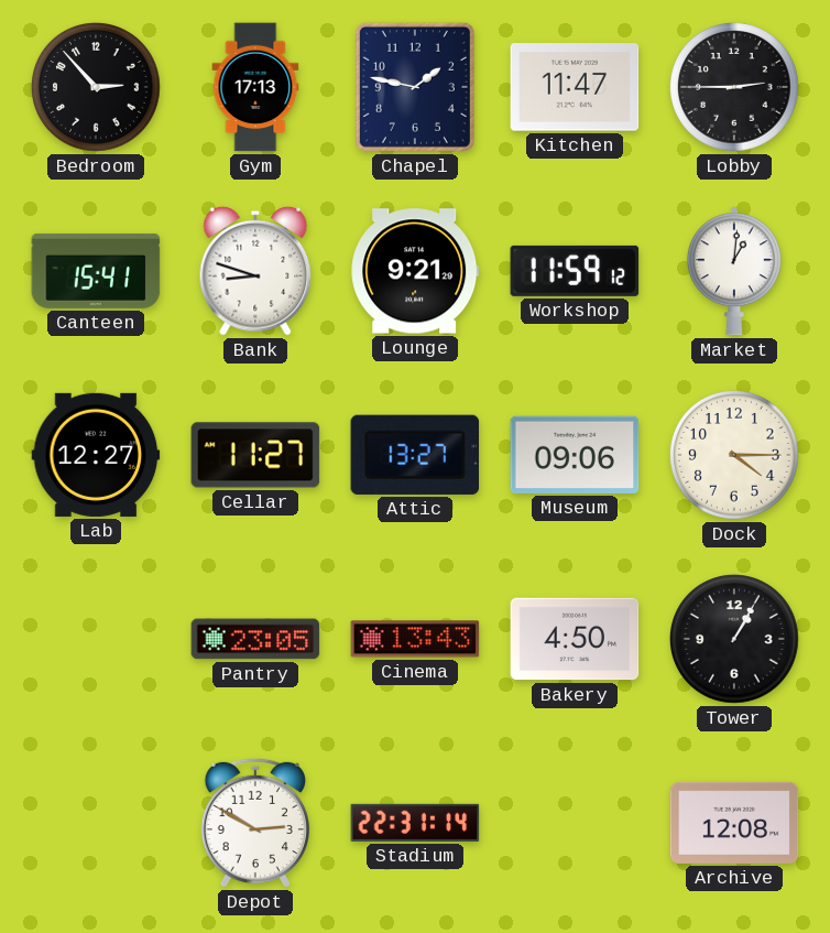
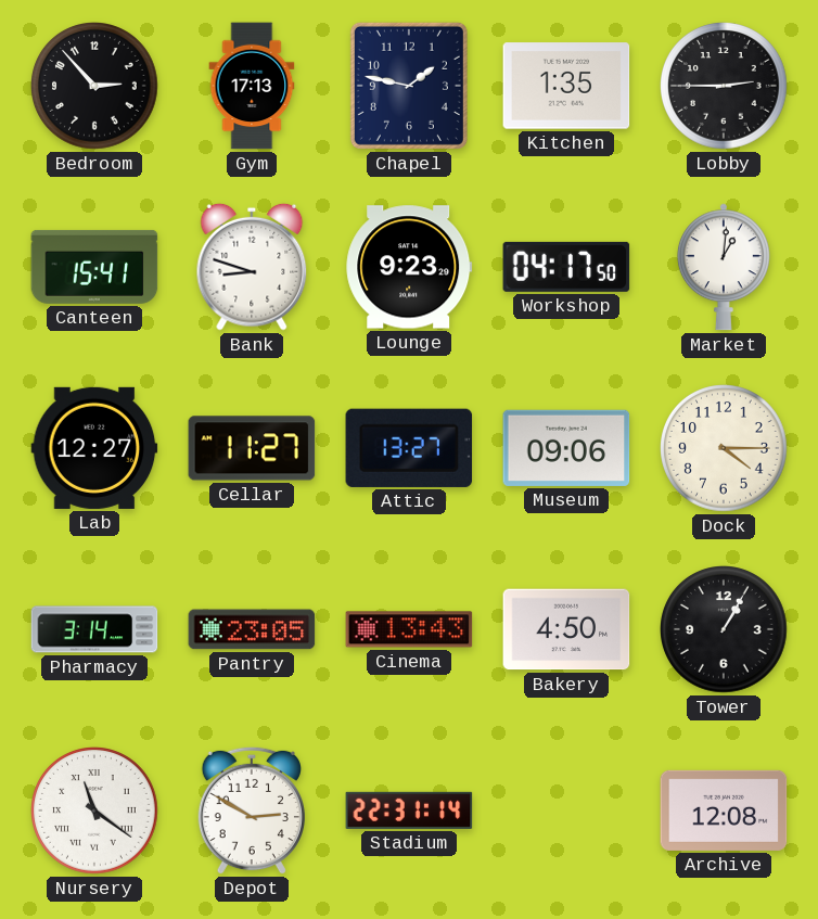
Kitchen: 11:47 -> 1:35 (566, 86)
Lounge: 9:21 -> 9:23 (409, 267)
Workshop: 11:59 -> 04:17 (566, 267)
Pharmacy: none -> 3:14 (94, 629)
Nursery: none -> 11:21 (95, 812)
